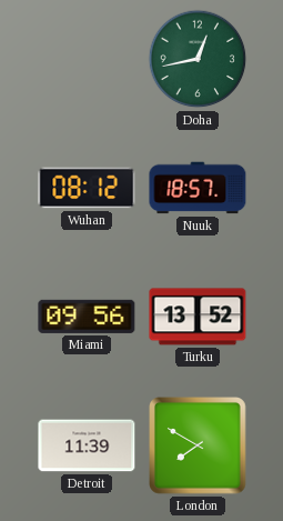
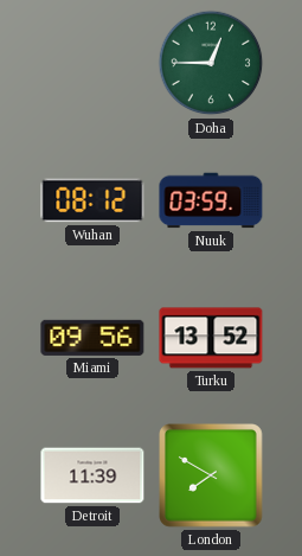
Doha: 12:43 -> 12:45 (211, 63)
Nuuk: 18:57 -> 03:59 (211, 200)
